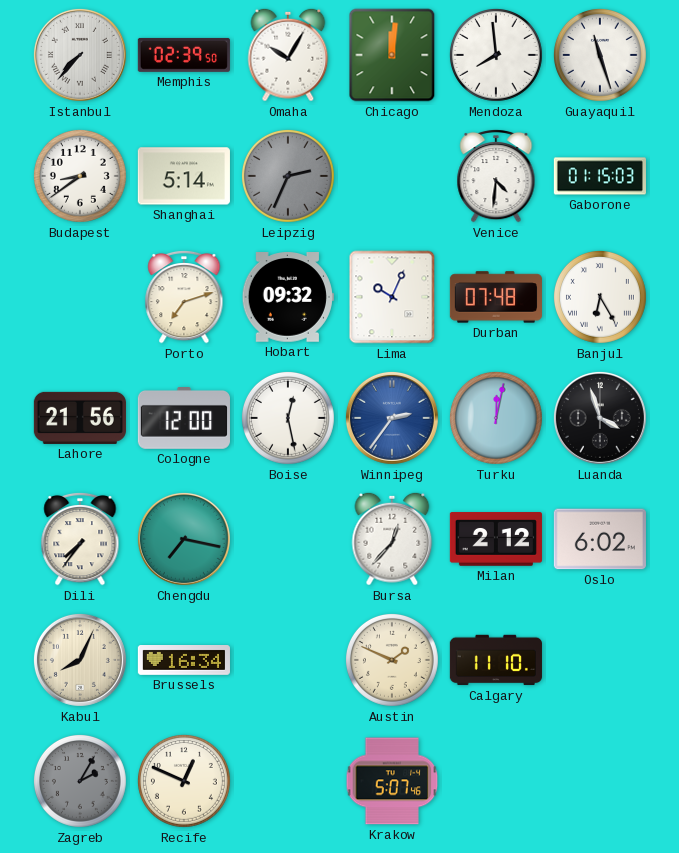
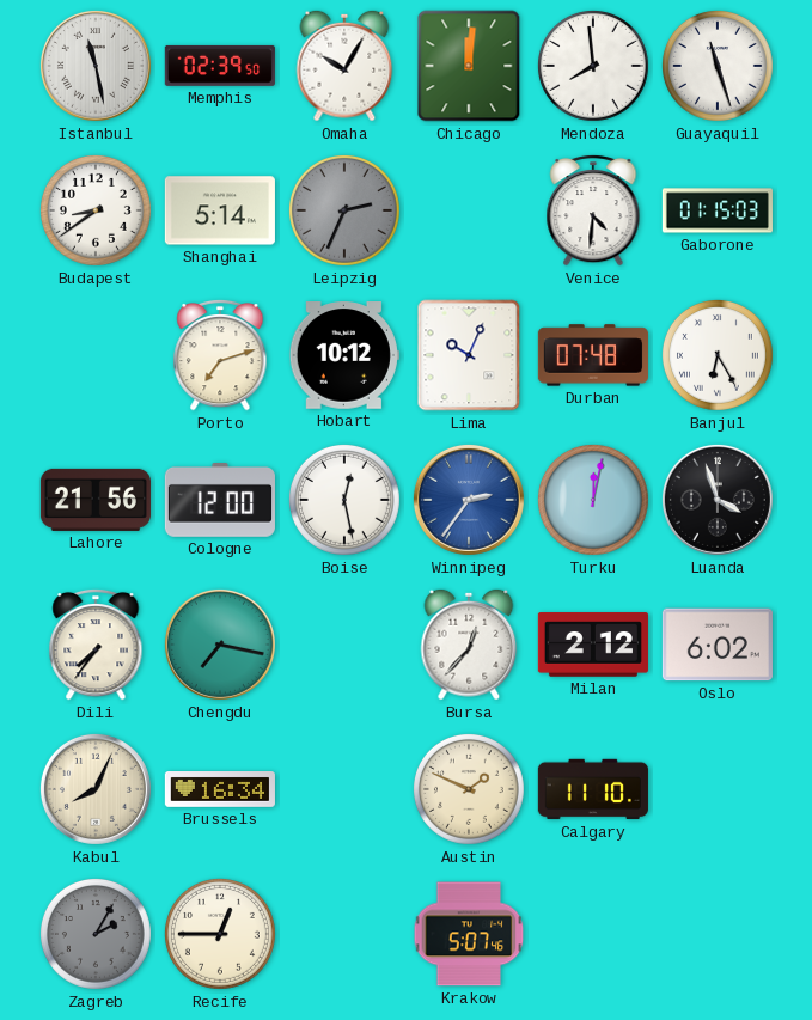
Istanbul: 7:37 -> 11:28 (96, 66)
Hobart: 09:32 -> 10:12 (344, 355)
Recife: 12:49 -> 12:45 (220, 934)
